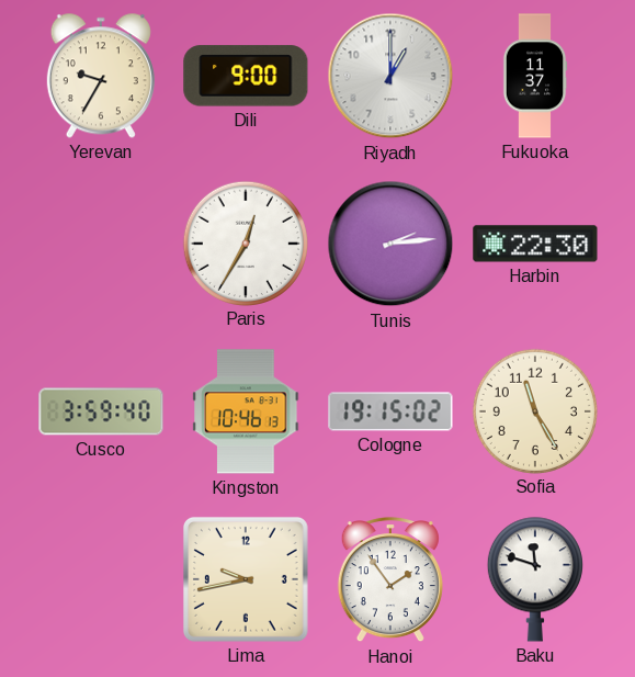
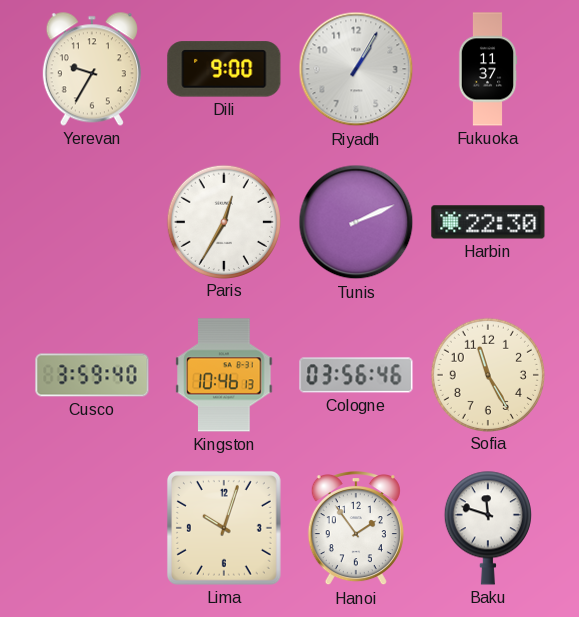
Riyadh: 1:00 -> 1:05 (356, 69)
Tunis: 2:14 -> 2:11 (356, 222)
Cologne: 19:15 -> 03:56 (356, 375)
Lima: 9:43 -> 10:03 (224, 528)
